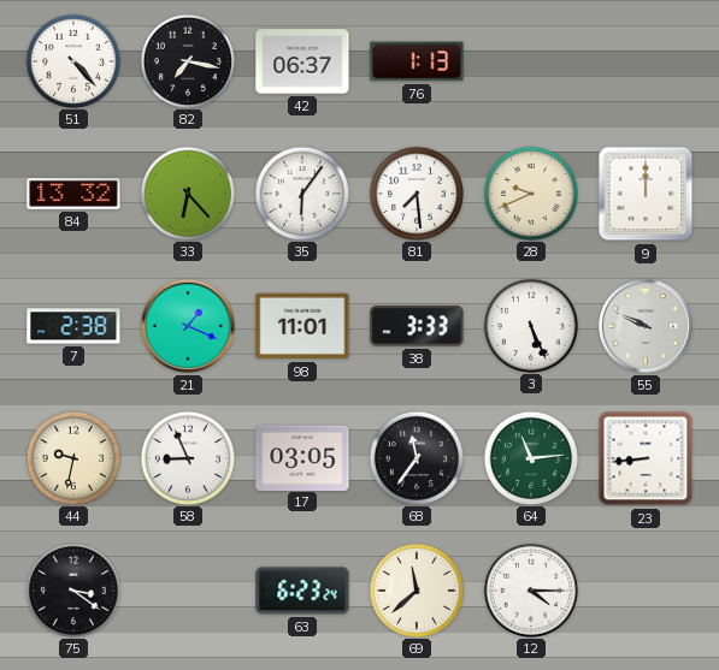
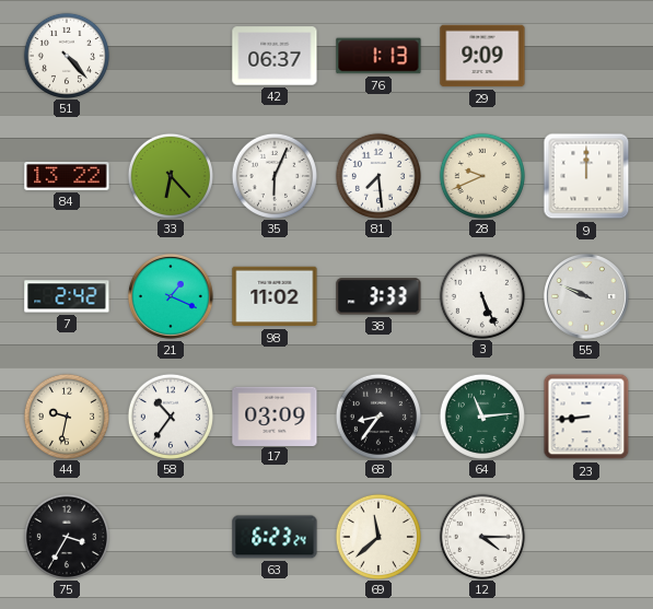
82: 7:17 -> none (187, 60)
29: none -> 9:09 (482, 56)
84: 13:32 -> 13:22 (67, 177)
35: 6:06 -> 6:04 (273, 175)
7: 2:38 -> 2:42 (67, 296)
98: 11:01 -> 11:02 (275, 296)
58: 8:56 -> 10:36 (170, 415)
17: 03:05 -> 03:09 (275, 415)
68: 11:36 -> 8:36 (377, 415)
75: 3:21 -> 3:35 (66, 536)
